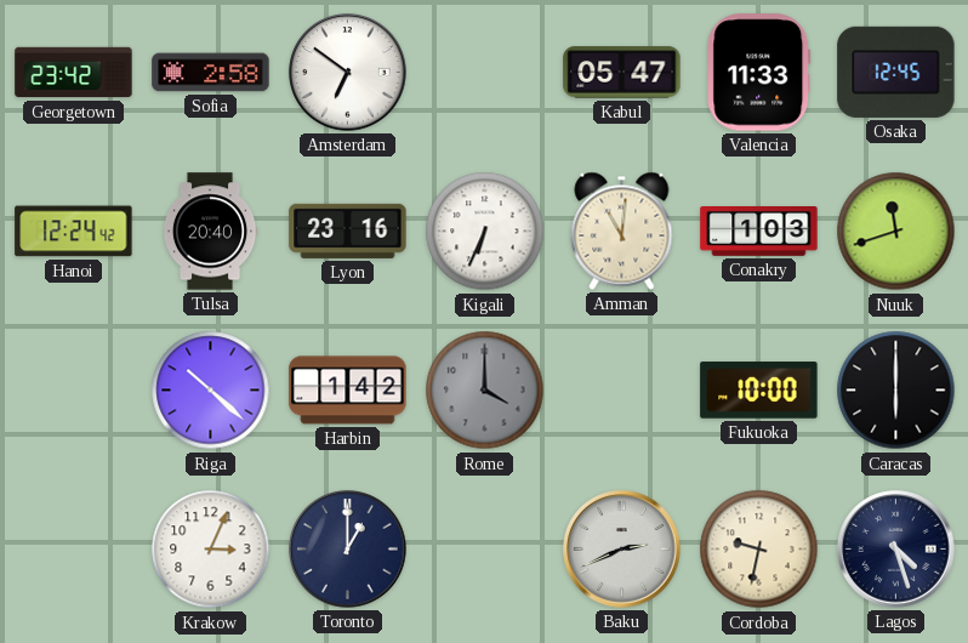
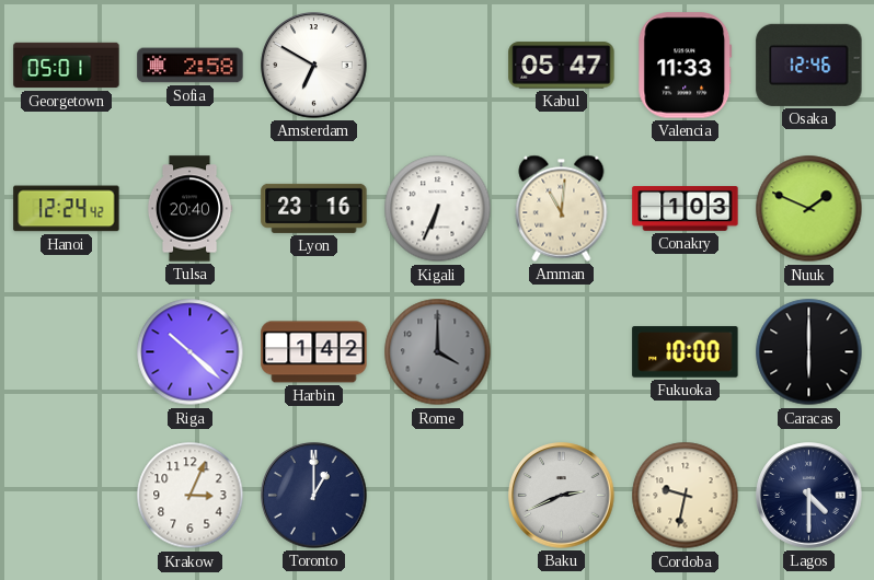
Georgetown: 23:42 -> 05:01 (67, 66)
Amsterdam: 6:51 -> 6:50 (314, 66)
Osaka: 12:45 -> 12:46 (809, 65)
Nuuk: 11:42 -> 1:49 (809, 209)
Lagos: 4:27 -> 4:30 (809, 496)
